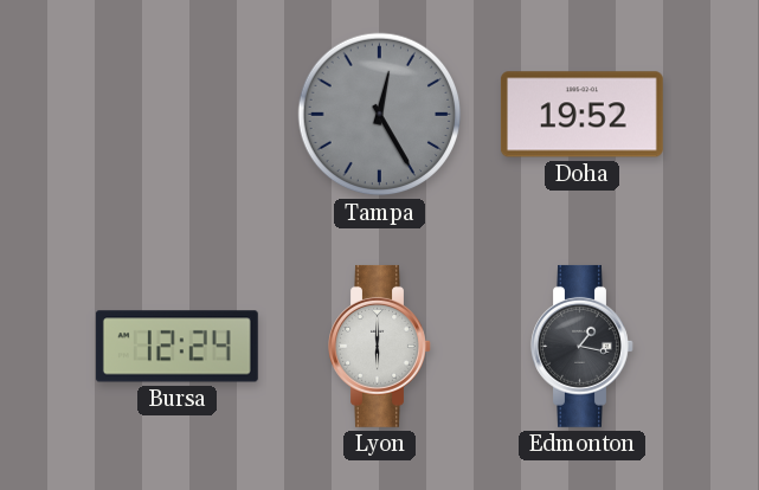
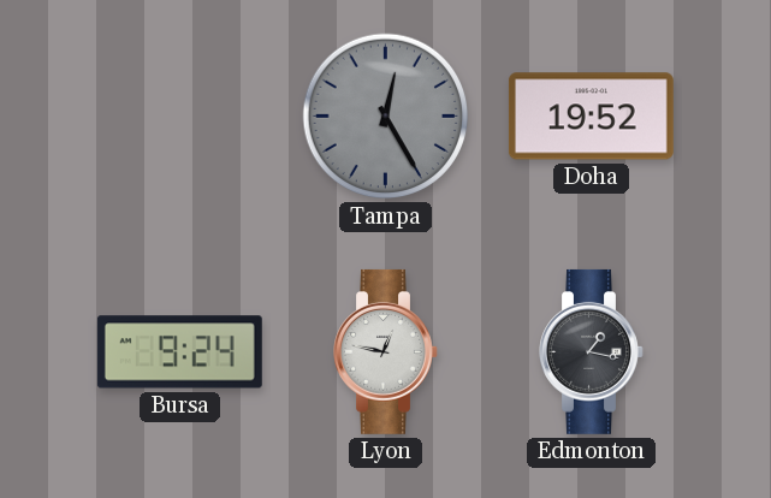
Bursa: 12:24 -> 9:24 (179, 352)
Lyon: 6:00 -> 12:47 (386, 351)
